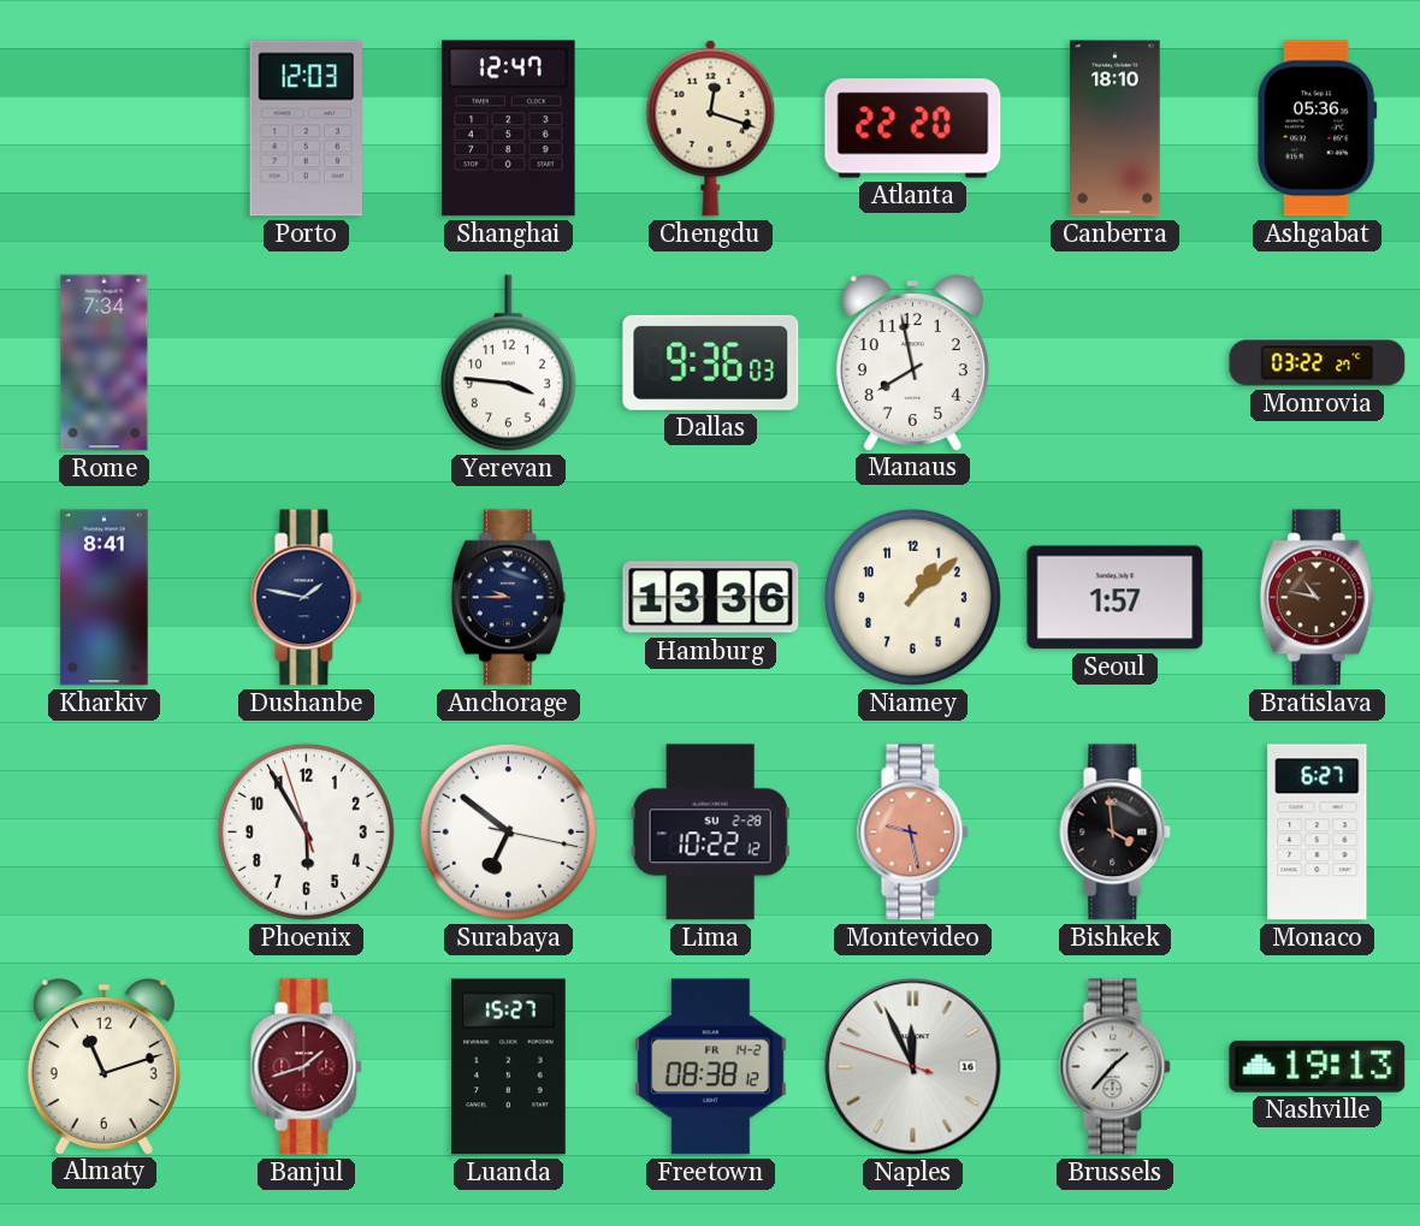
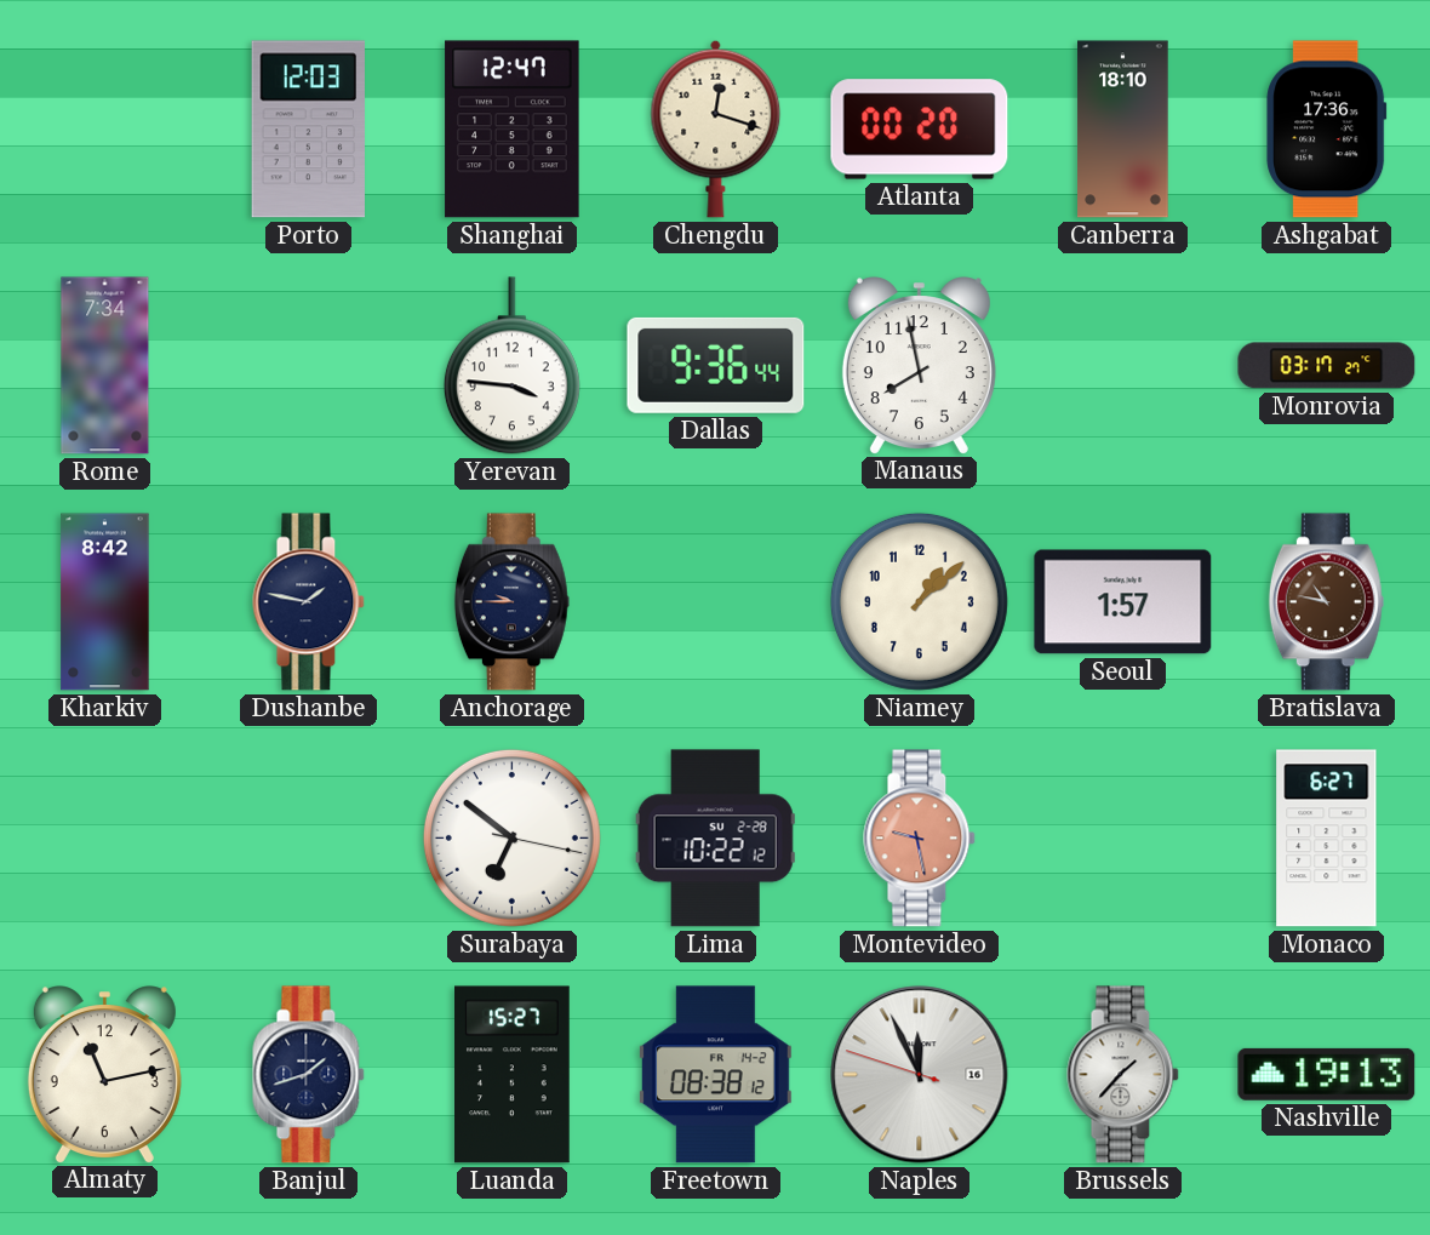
Atlanta: 22:20 -> 00:20 (920, 130)
Ashgabat: 05:36 -> 17:36 (1327, 130)
Dallas: 9:36:03 -> 9:36:44 (716, 365)
Monrovia: 03:22 -> 03:17 (1327, 366)
Kharkiv: 8:41 -> 8:42 (105, 602)
Hamburg: 13:36 -> none (711, 598)
Phoenix: 5:54 -> none (306, 831)
Bishkek: 3:59 -> none (1116, 833)
Almaty: 11:12 -> 11:13 (104, 1074)
Banjul dial: burgundy -> navy (309, 1075)
